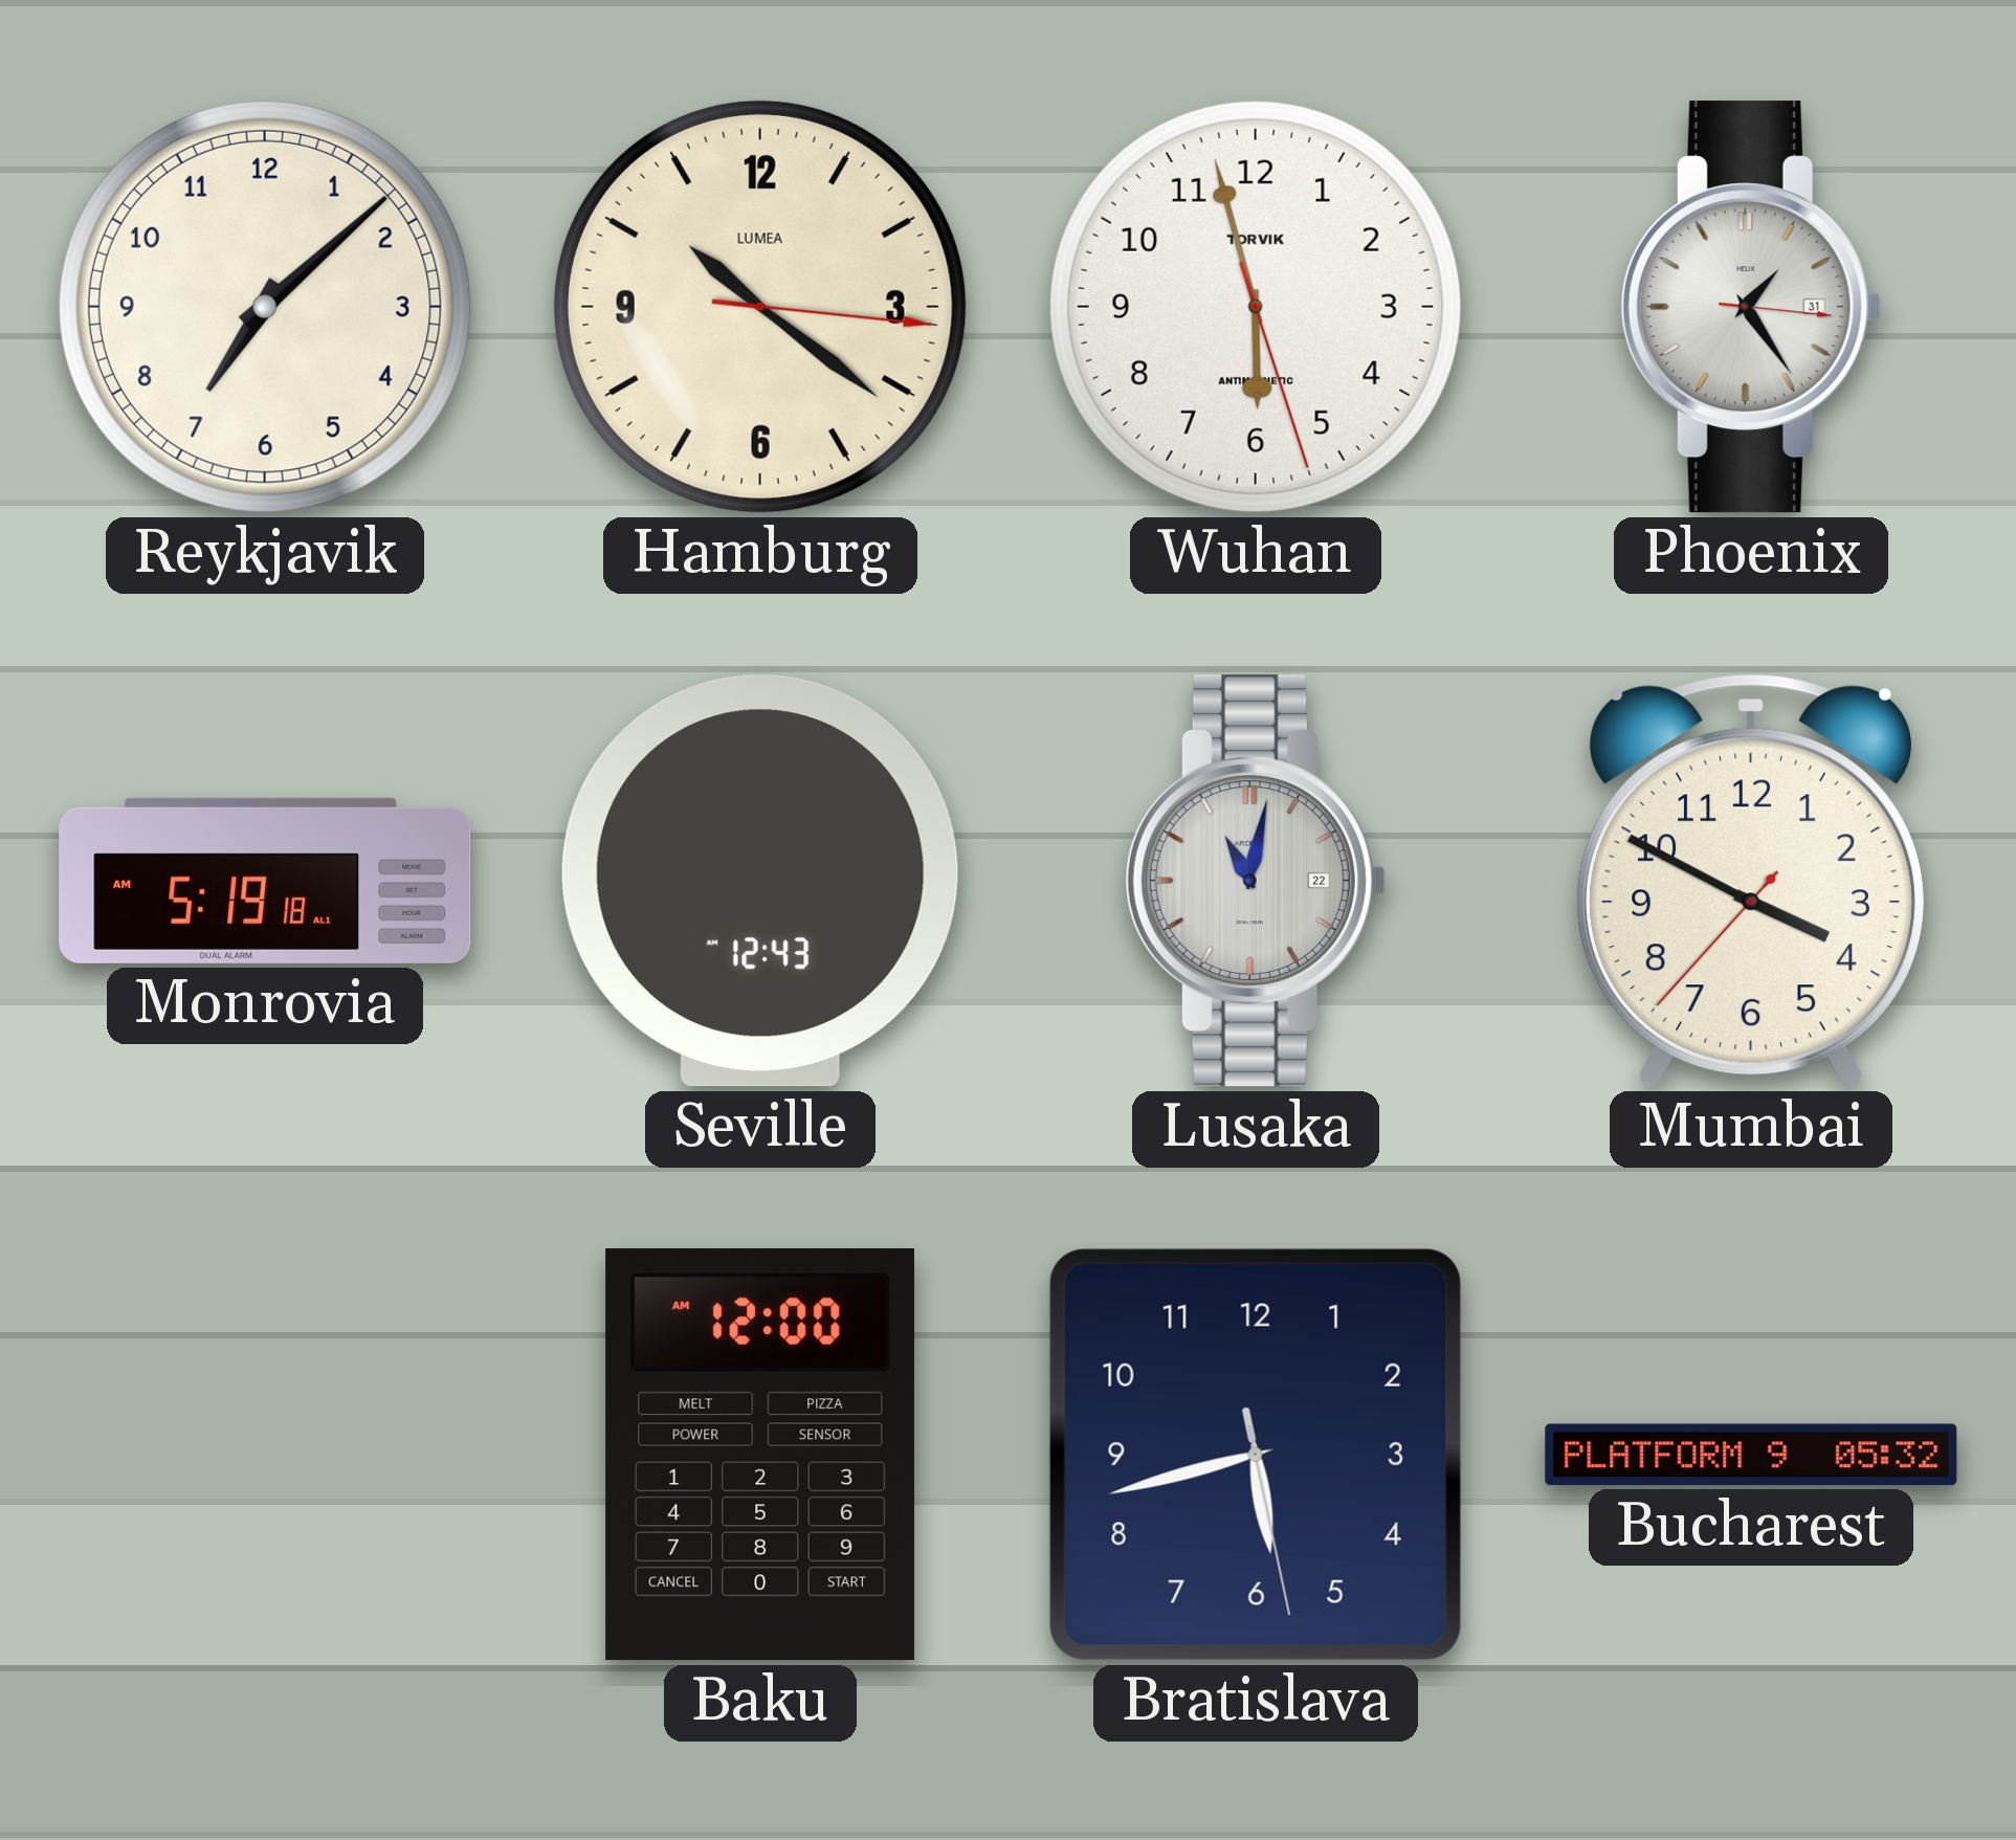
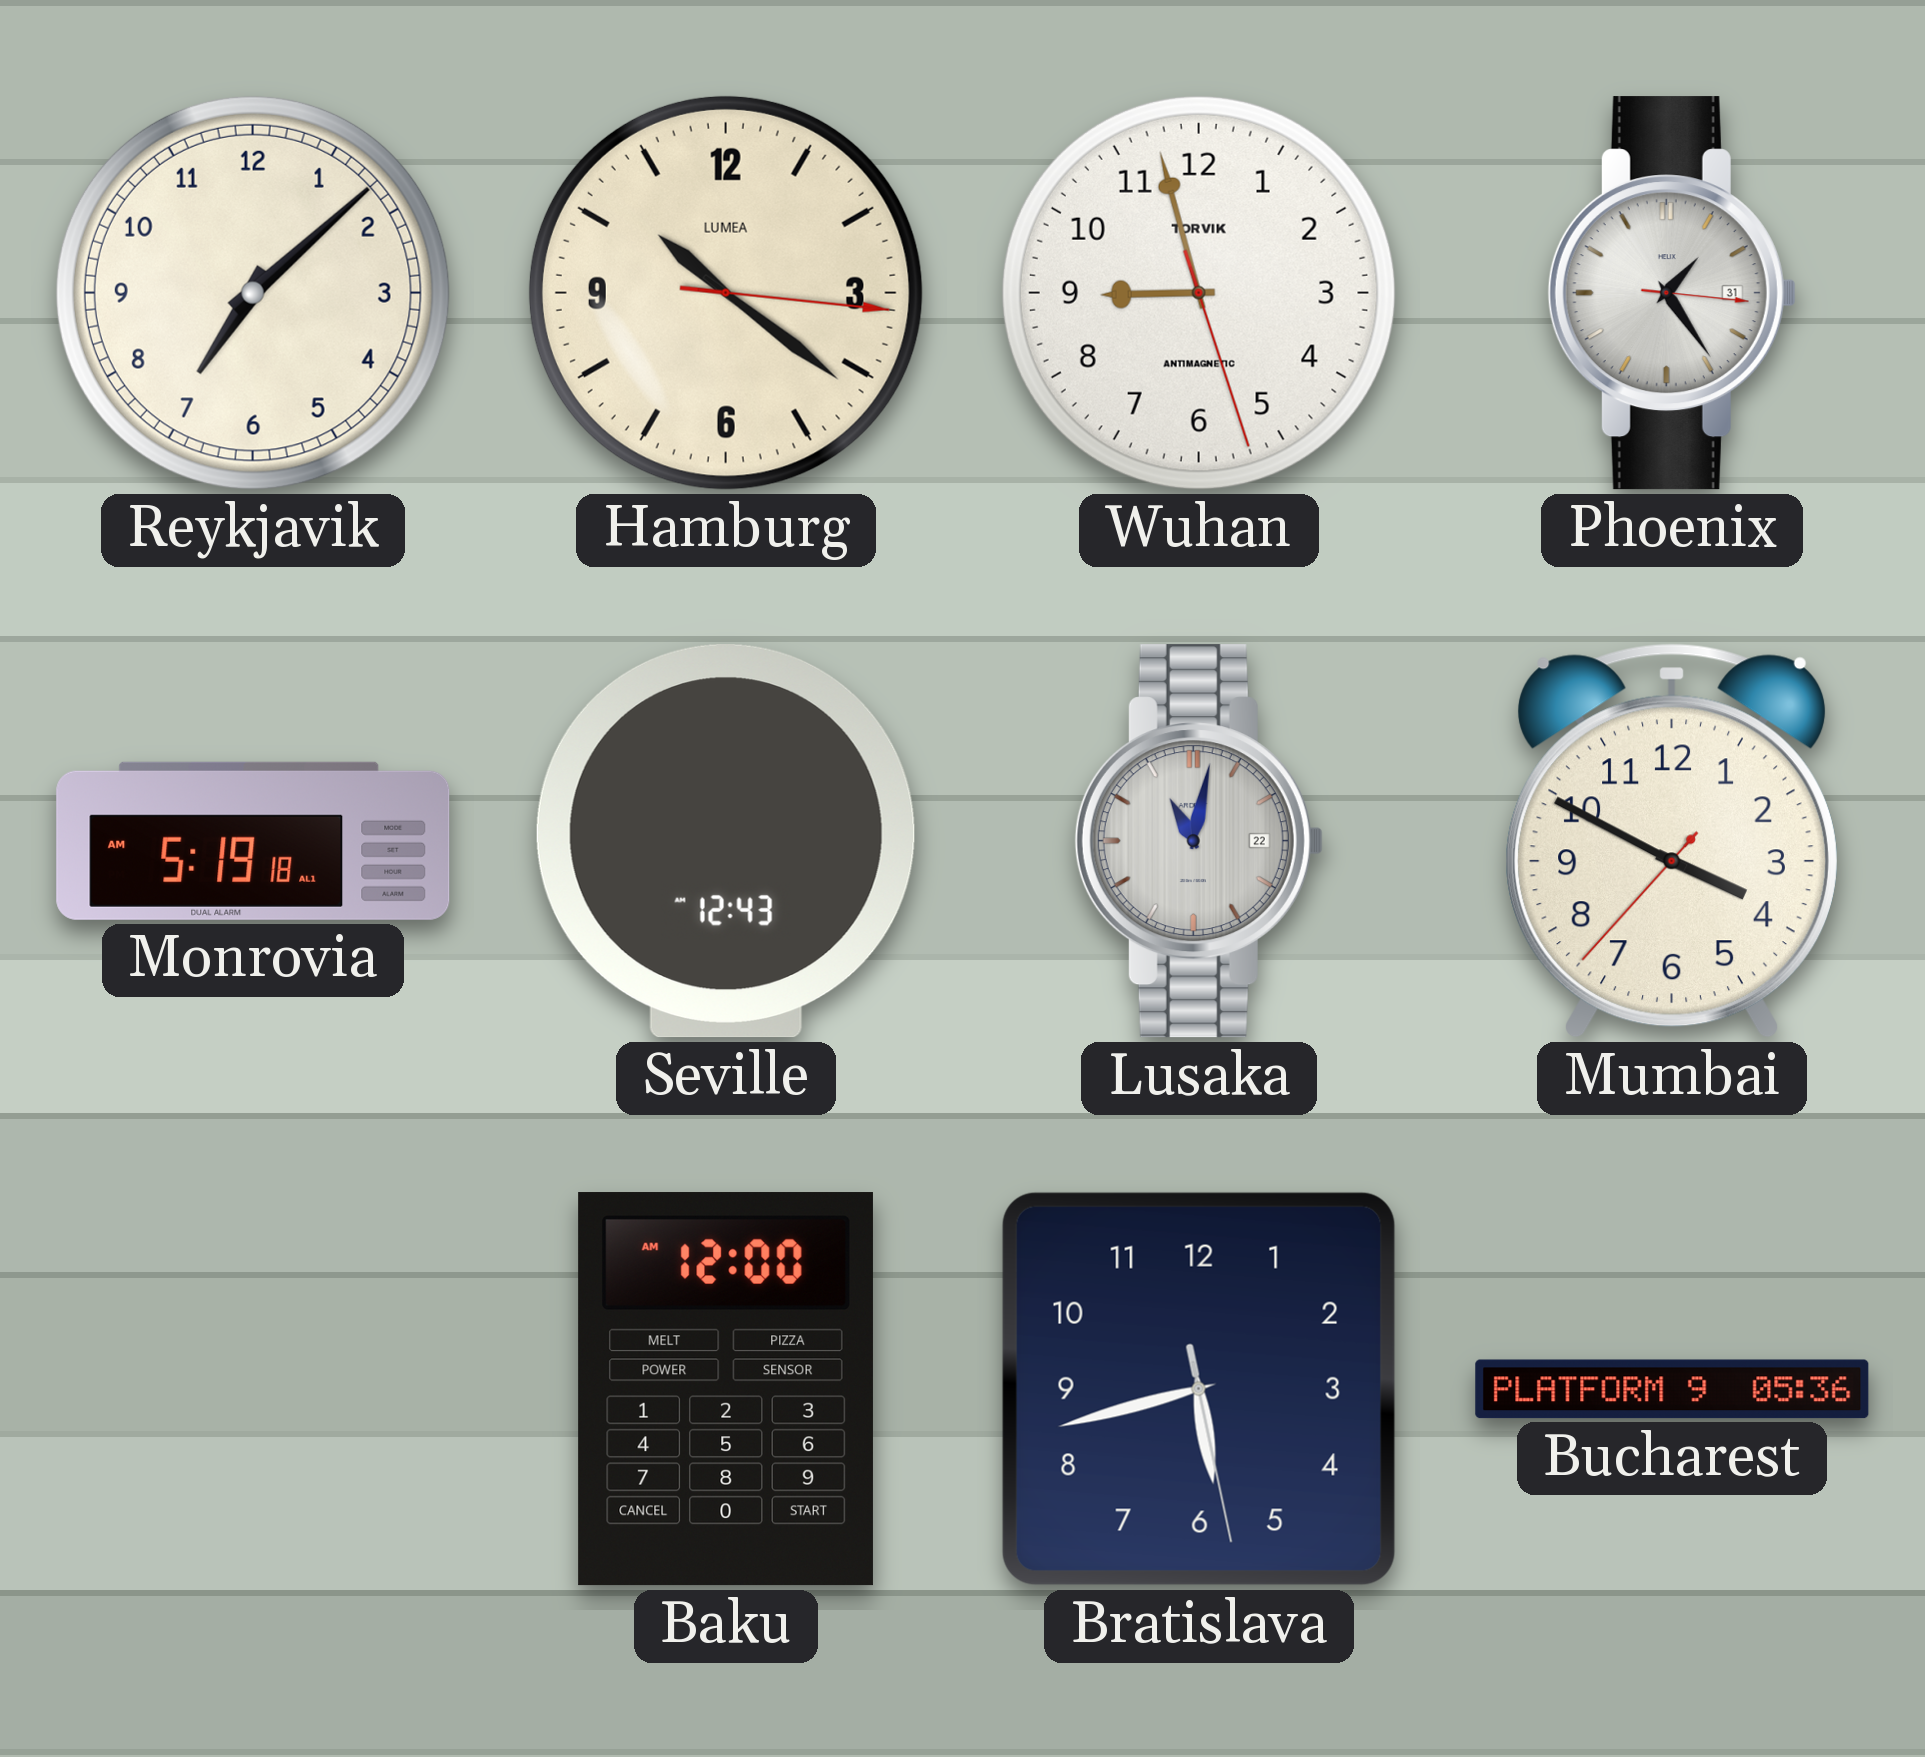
Wuhan: 5:57 -> 8:57 (1199, 293)
Bucharest: 05:32 -> 05:36 (1672, 1389)
